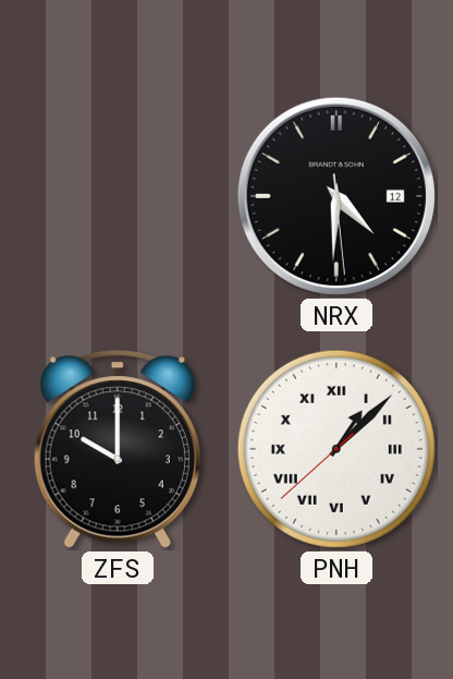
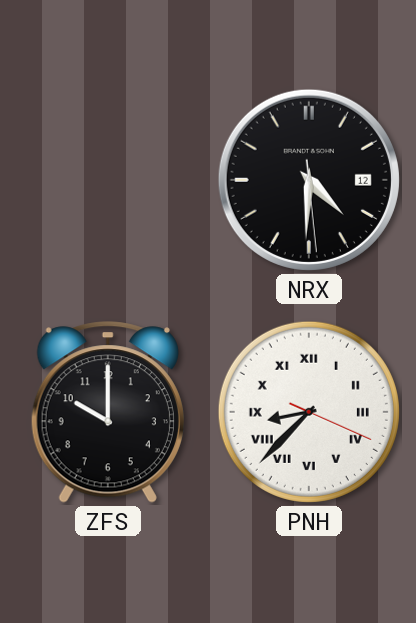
PNH: 1:07 -> 8:37 (309, 412)
